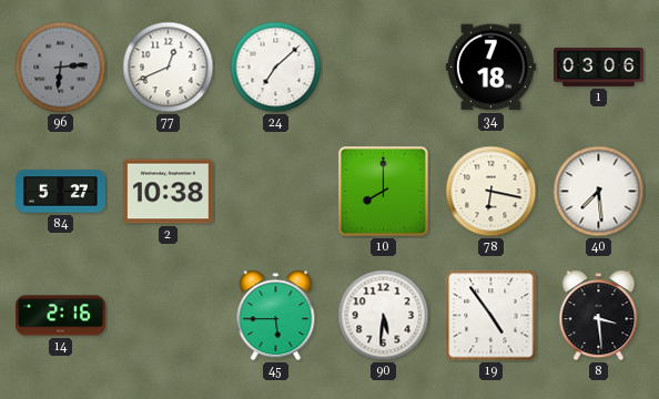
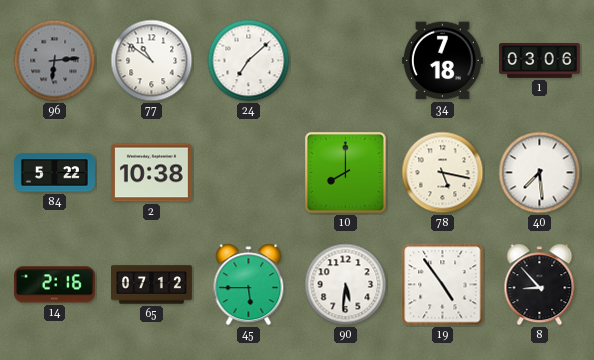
77: 12:41 -> 10:51 (152, 61)
84: 5:27 -> 5:22 (55, 173)
78: 6:17 -> 5:17 (443, 173)
65: none -> 07:12 (152, 285)
8: 3:29 -> 8:53 (540, 285)
